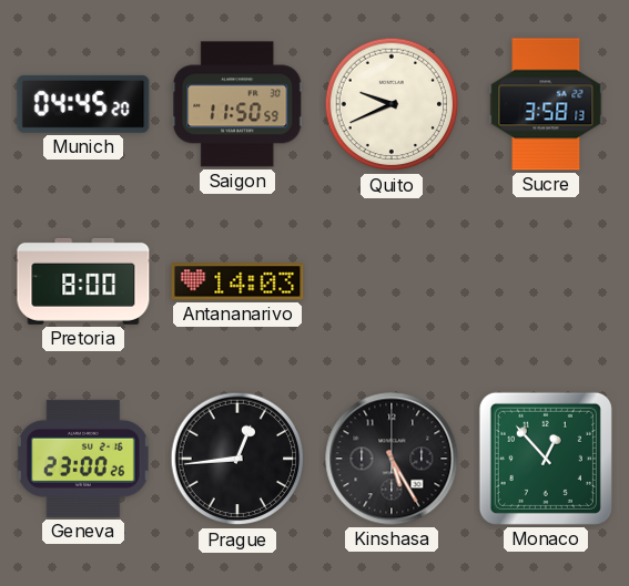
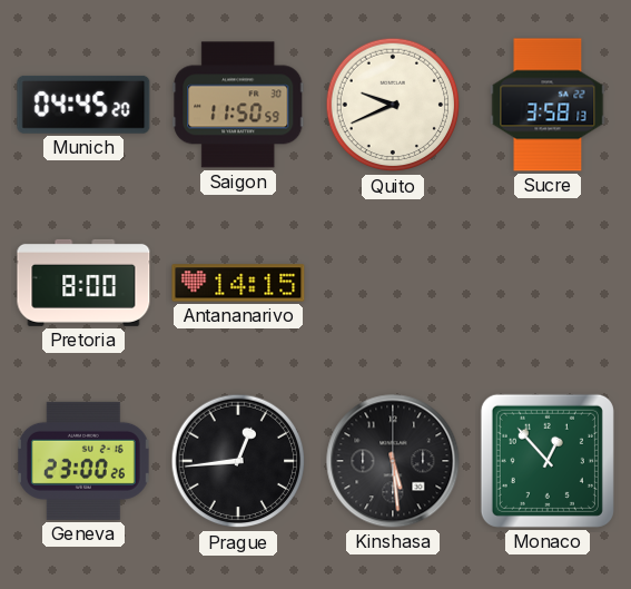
Antananarivo: 14:03 -> 14:15 (238, 283)
Kinshasa: 5:25 -> 5:29 (393, 461)
